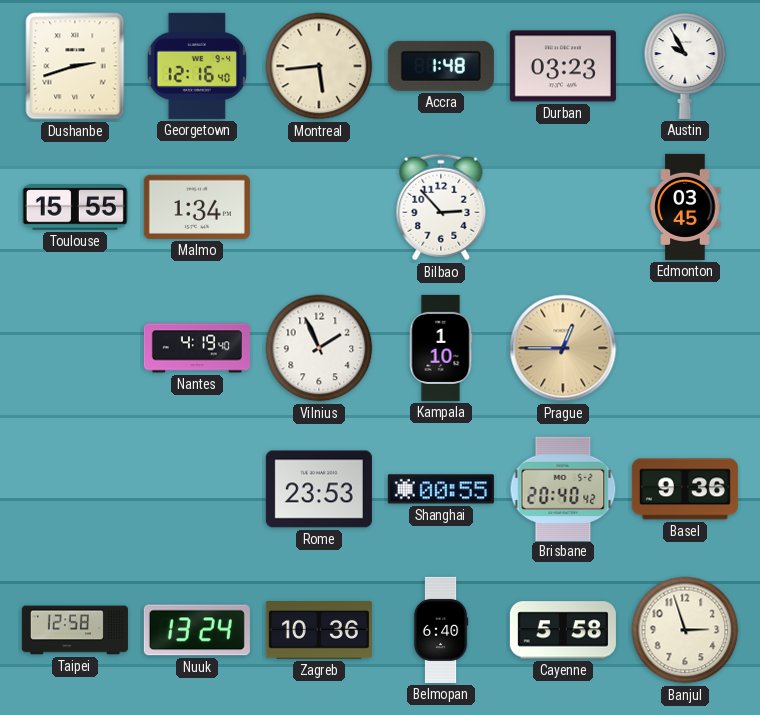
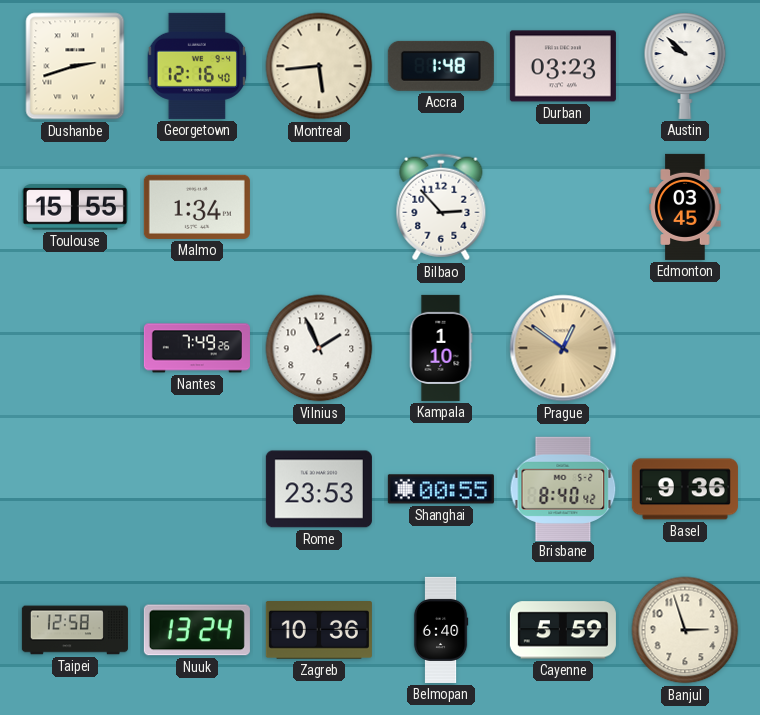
Austin: 9:55 -> 9:52 (685, 66)
Nantes: 4:19 -> 7:49 (197, 348)
Prague: 12:45 -> 12:51 (563, 348)
Brisbane: 20:40 -> 8:40 (563, 488)
Cayenne: 5:58 -> 5:59 (563, 630)
